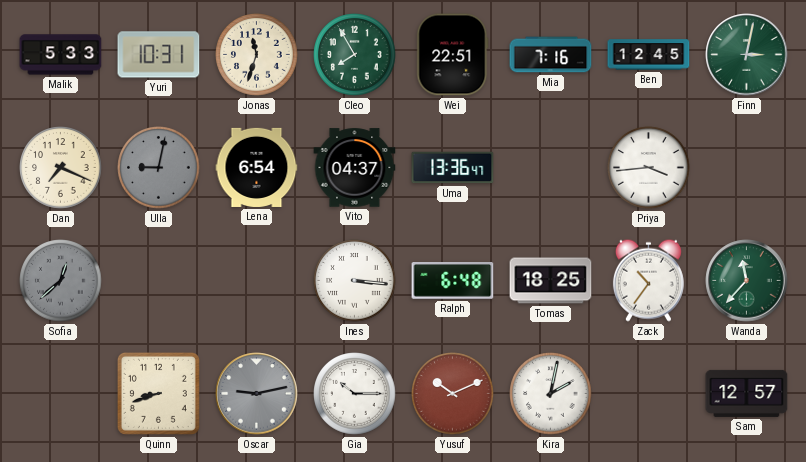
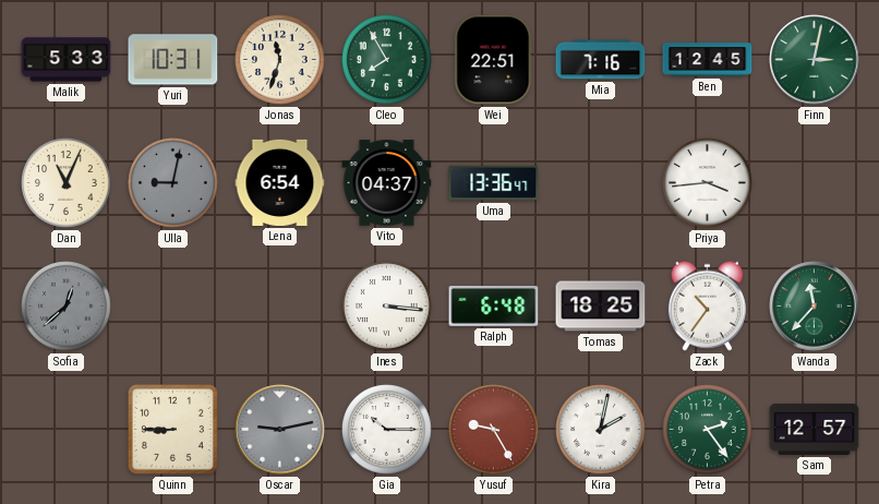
Dan: 7:19 -> 11:04 (67, 183)
Quinn: 8:42 -> 8:45 (172, 429)
Yusuf: 10:11 -> 9:25 (494, 430)
Petra: none -> 2:24 (708, 430)
